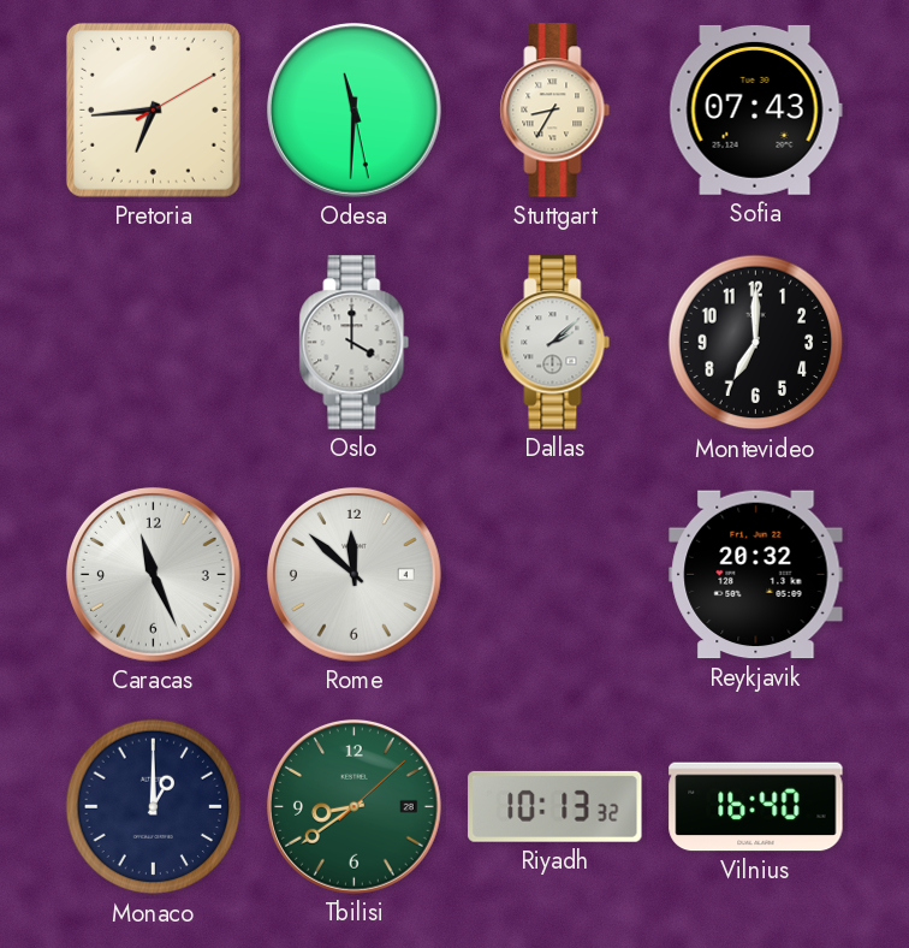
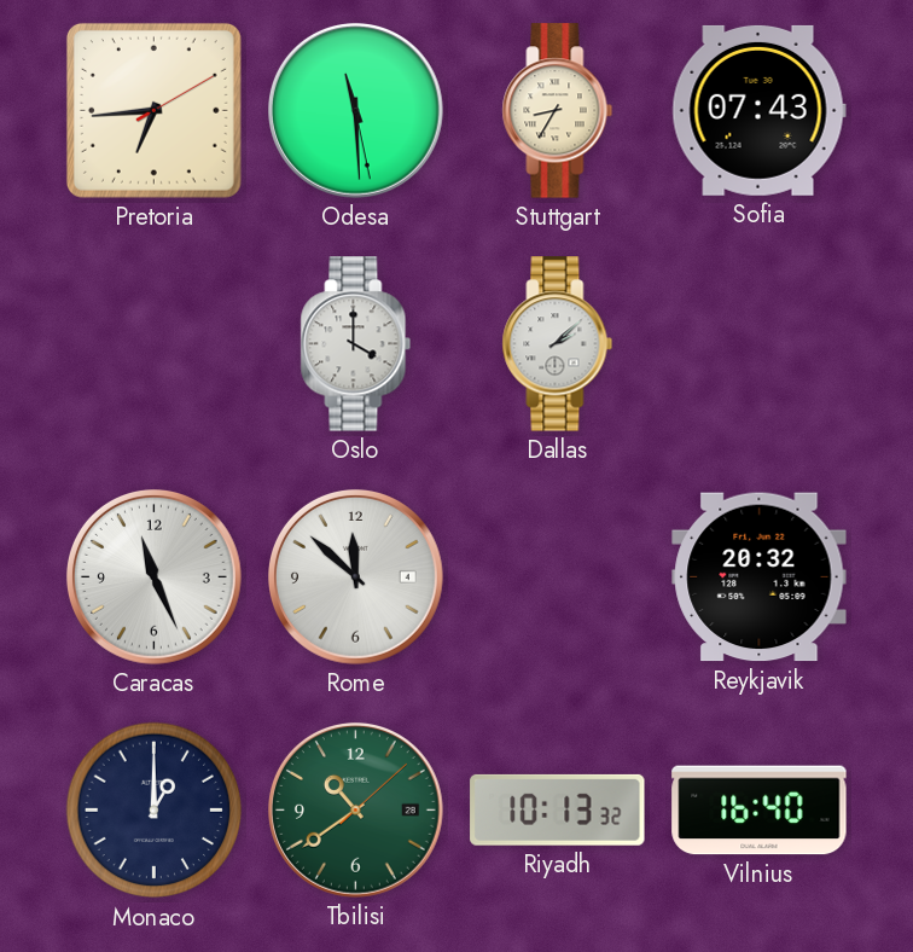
Odesa: 11:30 -> 11:29 (355, 110)
Montevideo: 7:00 -> none (756, 343)
Tbilisi: 8:39 -> 10:39 (355, 809)
